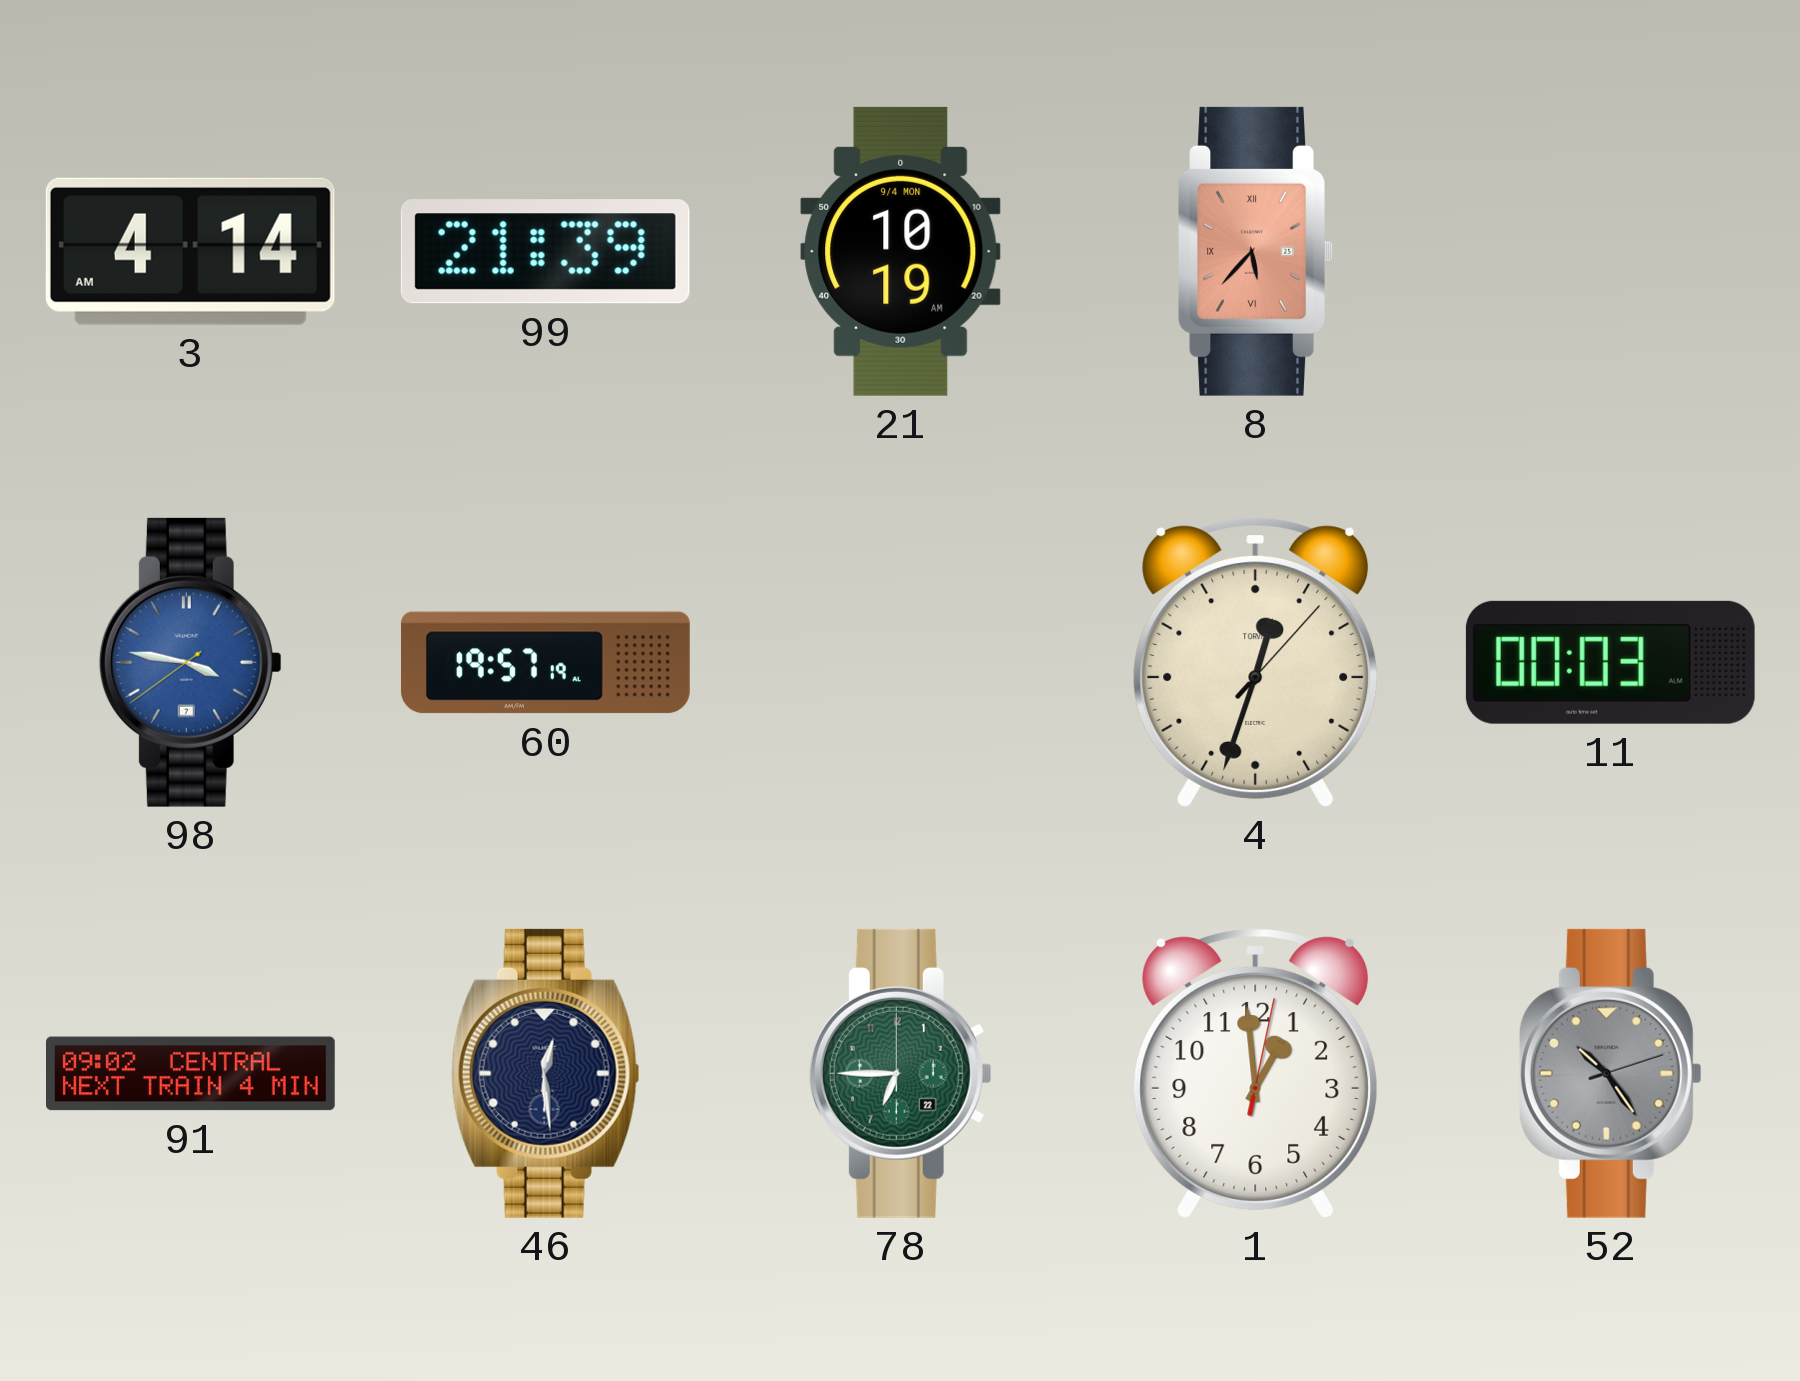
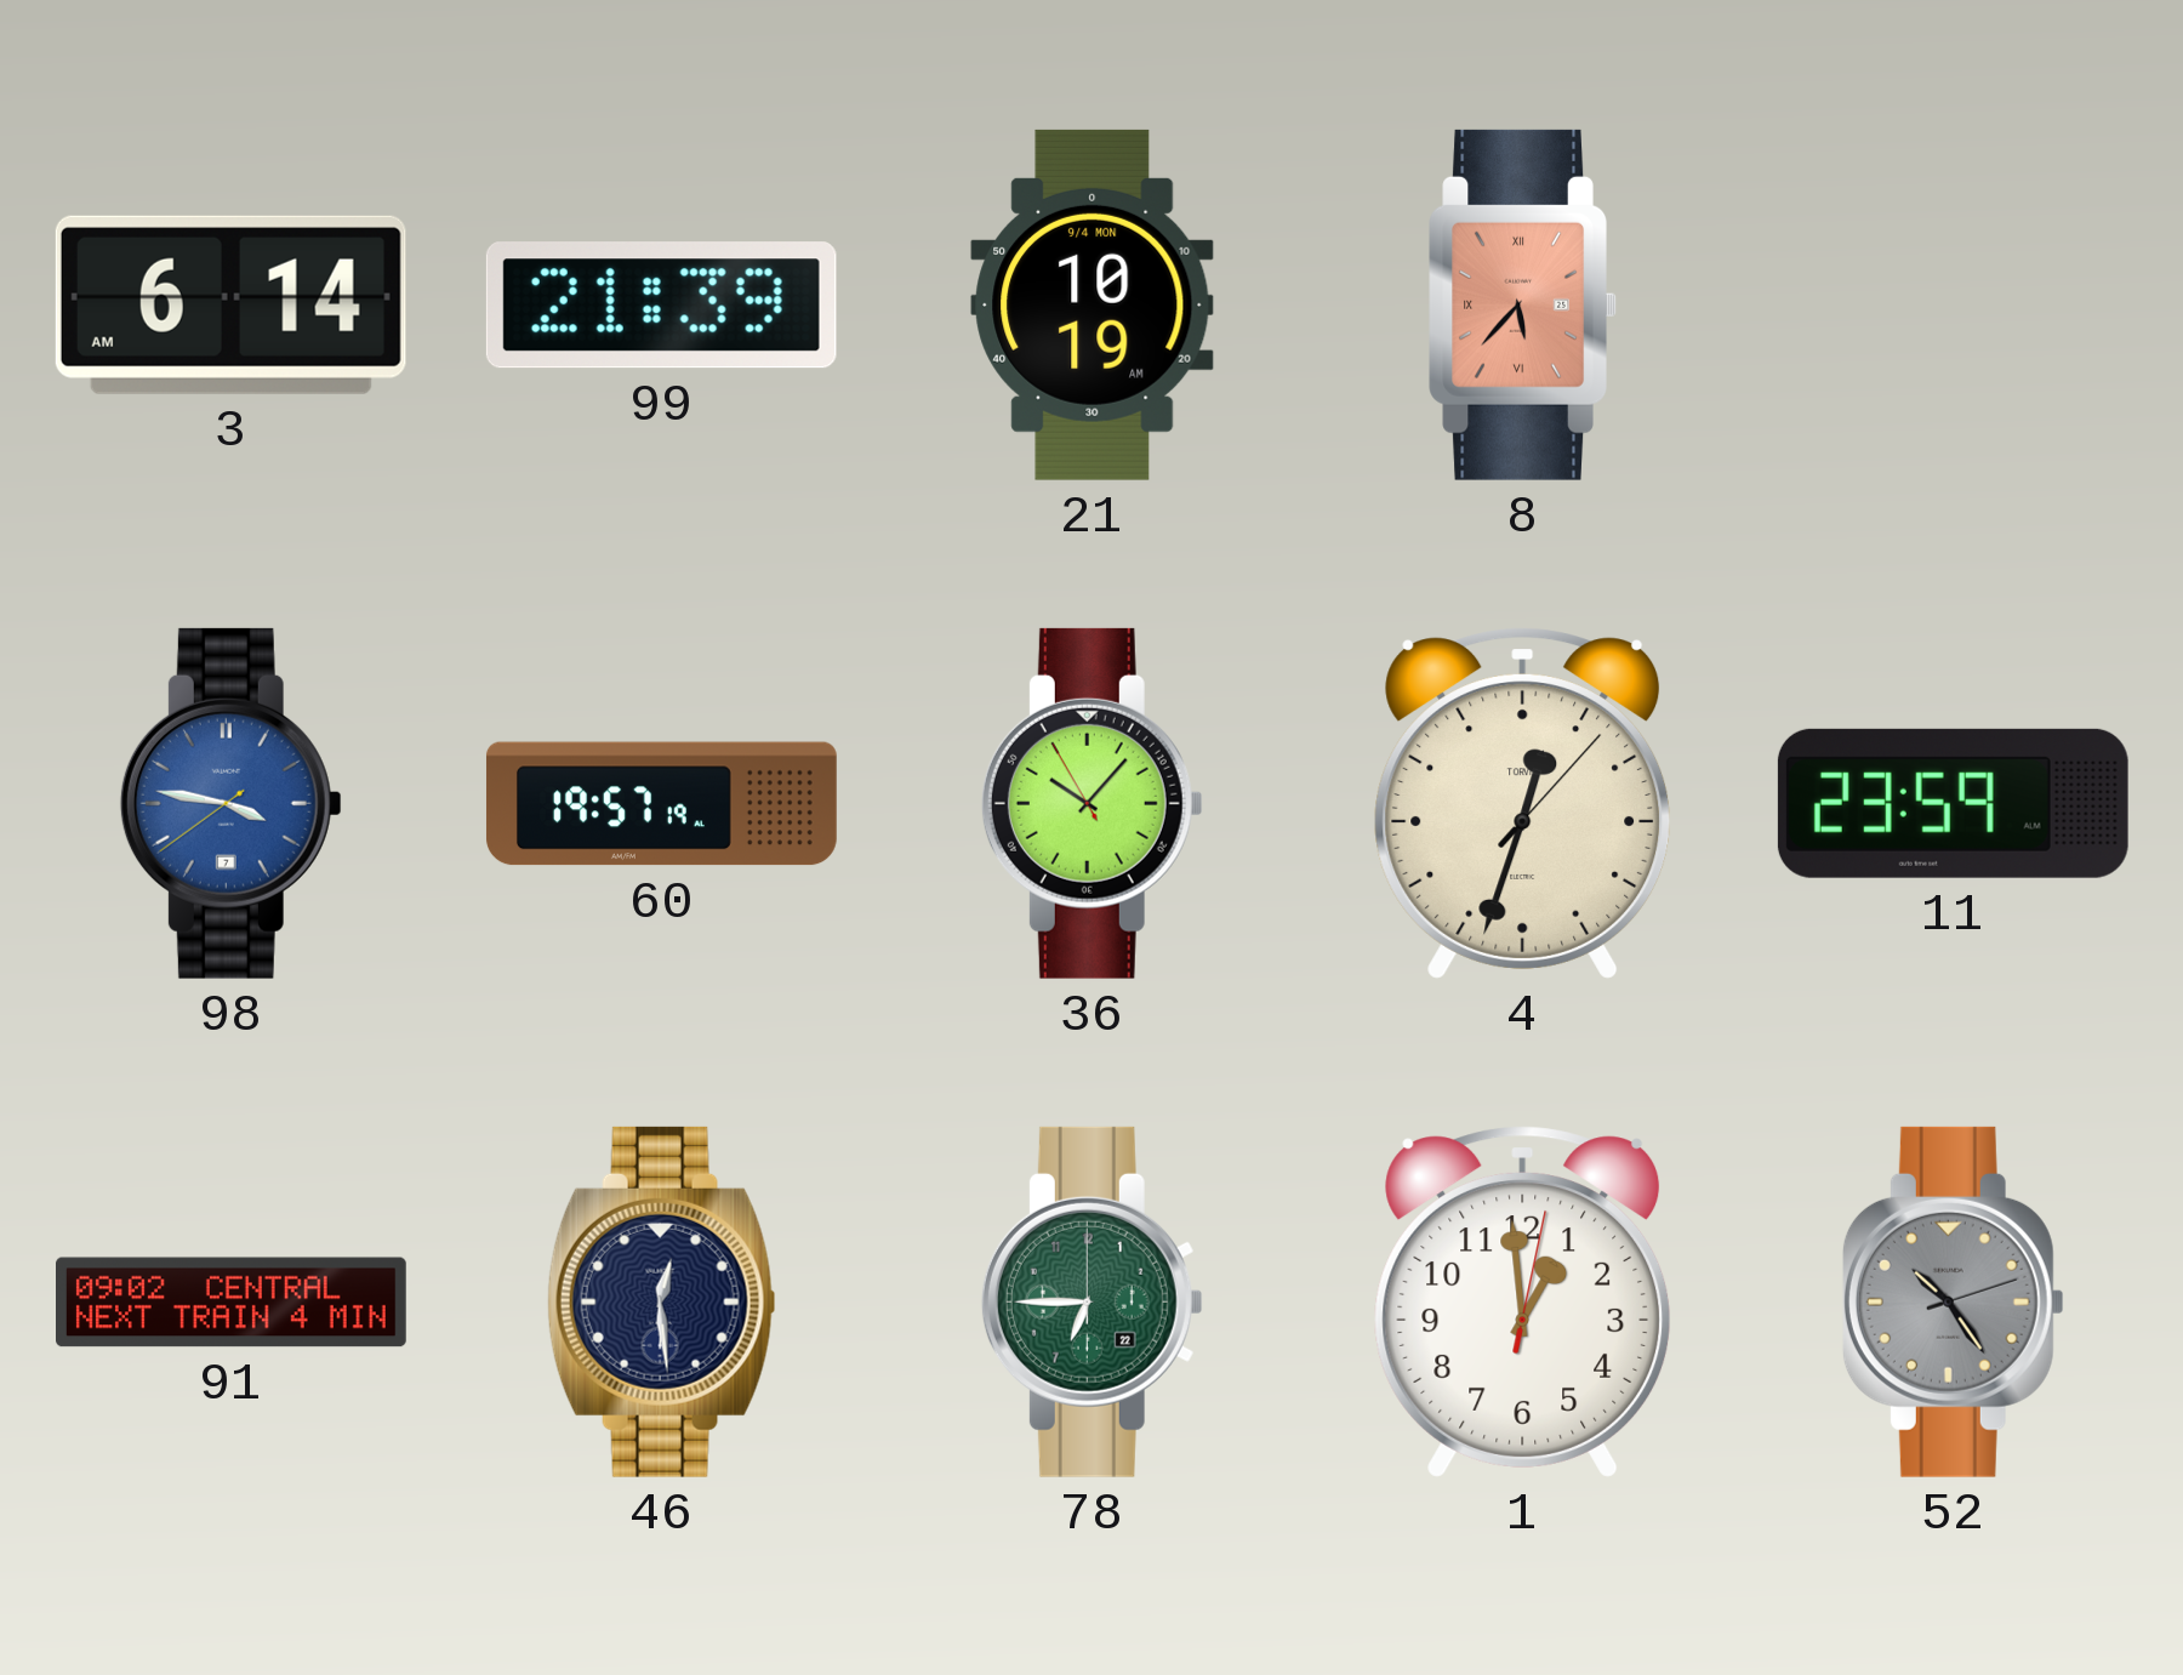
3: 4:14 -> 6:14 (230, 304)
36: none -> 10:06 (1091, 803)
11: 00:03 -> 23:59 (1953, 803)
